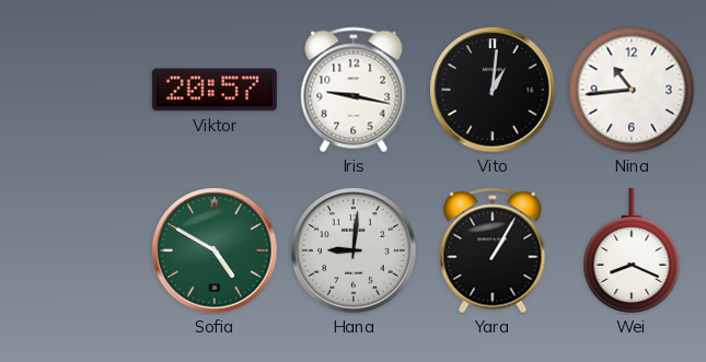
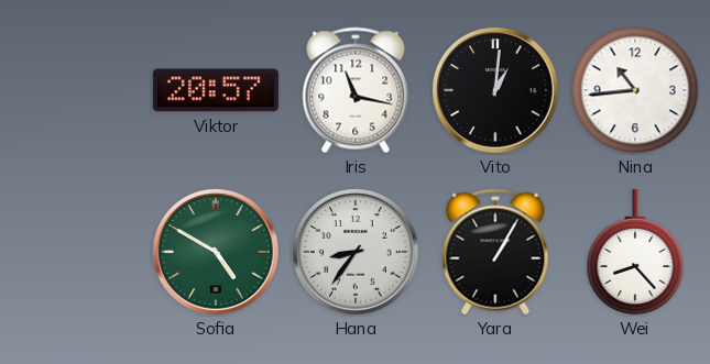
Iris: 9:17 -> 11:17 (356, 90)
Hana: 9:01 -> 8:36 (356, 252)
Wei: 8:19 -> 8:23 (635, 252)
